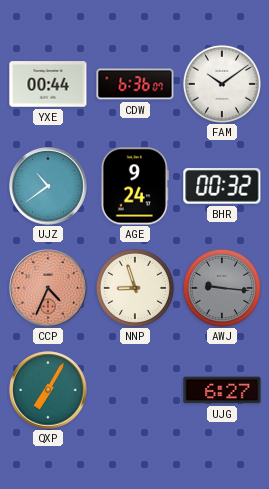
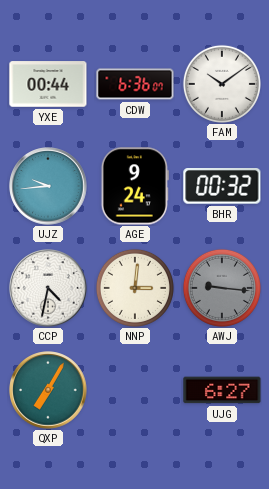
UJZ: 10:39 -> 9:44 (48, 186)
CCP: 4:34 -> 4:32 (48, 288)
CCP dial: salmon -> white (48, 288)
NNP: 8:57 -> 3:01 (135, 288)
